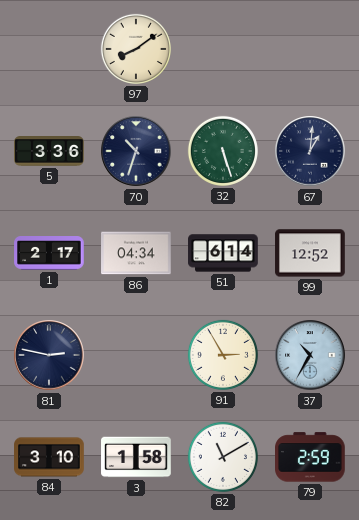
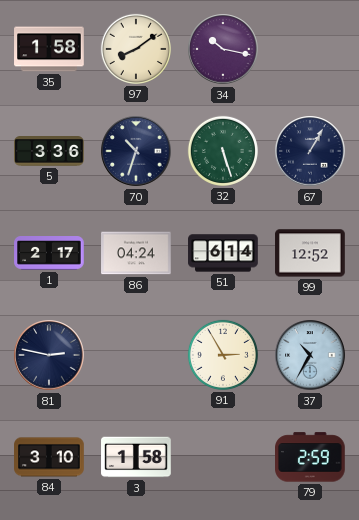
35: none -> 1:58 (49, 49)
34: none -> 10:17 (223, 49)
67: 1:01 -> 1:05 (310, 151)
86: 04:34 -> 04:24 (136, 253)
82: 11:10 -> none (223, 457)
